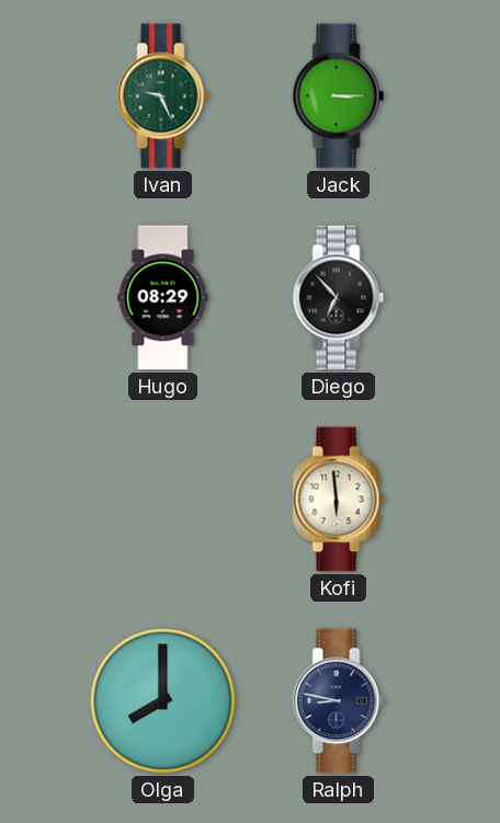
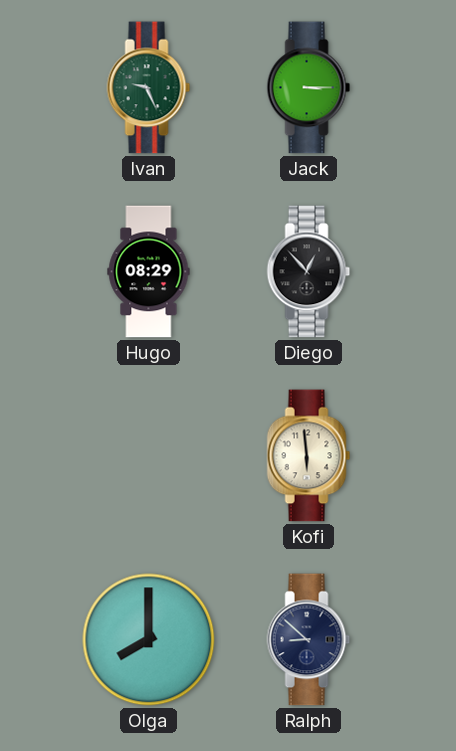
Diego: 6:53 -> 12:53 (309, 272)
Ralph: 8:47 -> 8:52 (309, 640)
